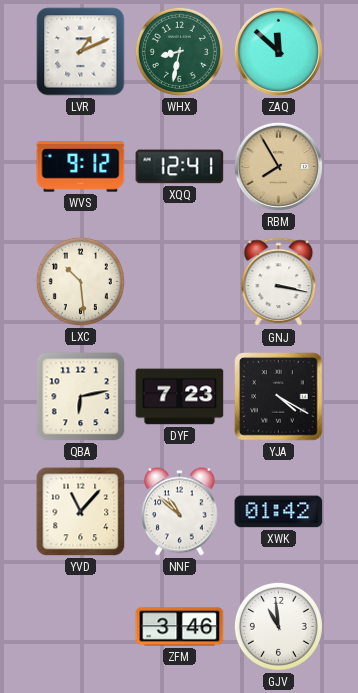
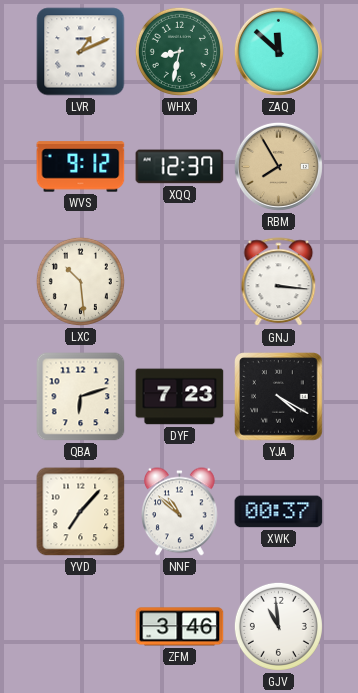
XQQ: 12:41 -> 12:37 (180, 167)
GNJ: 3:17 -> 3:16 (279, 282)
QBA: 6:13 -> 6:12 (81, 397)
YVD: 11:07 -> 7:07 (81, 512)
XWK: 01:42 -> 00:37 (279, 512)
